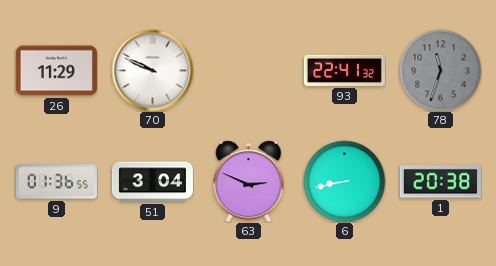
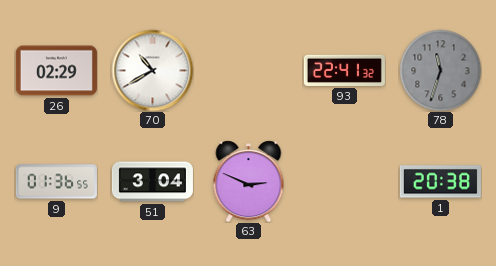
26: 11:29 -> 02:29 (56, 71)
70: 9:49 -> 10:40 (152, 70)
6: 8:43 -> none (344, 181)
